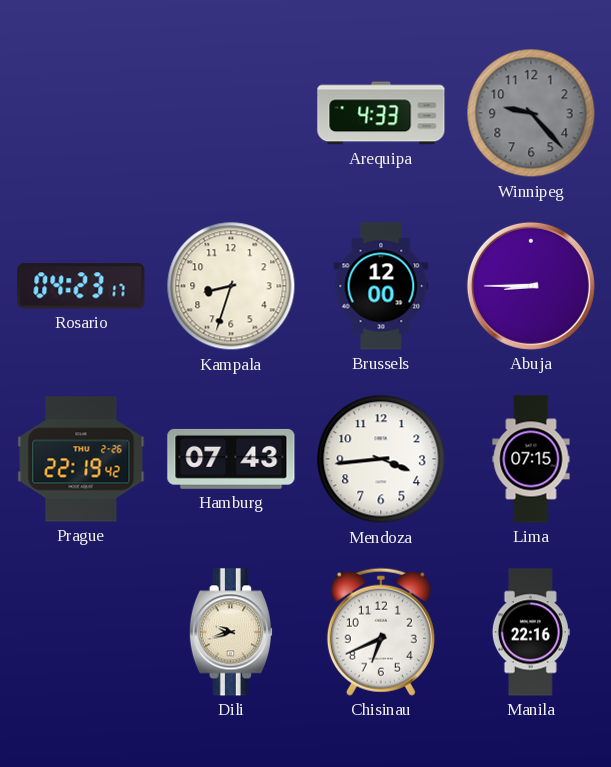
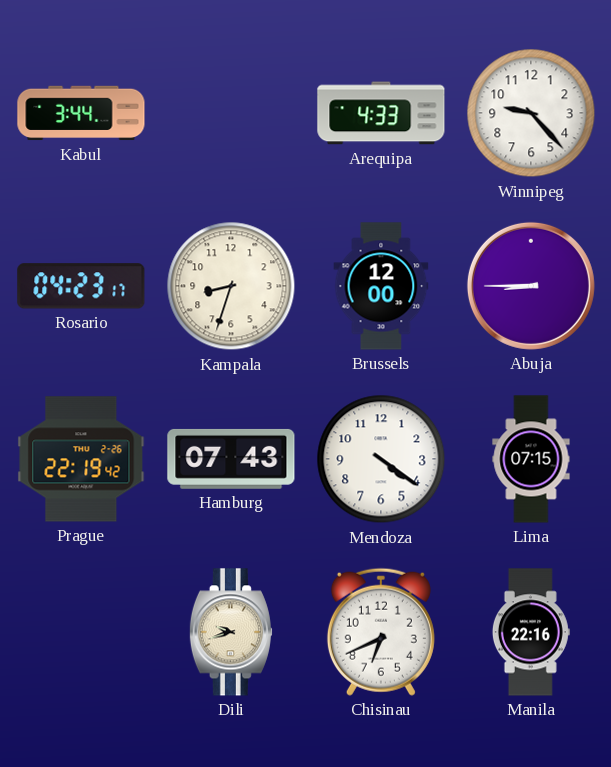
Kabul: none -> 3:44 (81, 113)
Winnipeg dial: grey -> white (531, 113)
Mendoza: 3:44 -> 4:21 (381, 459)
